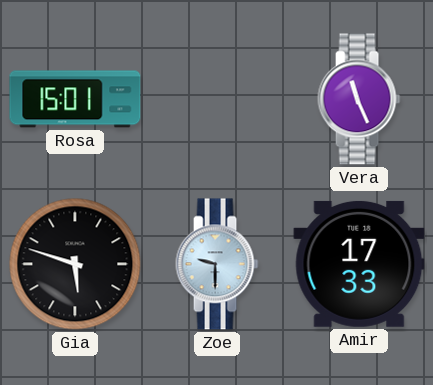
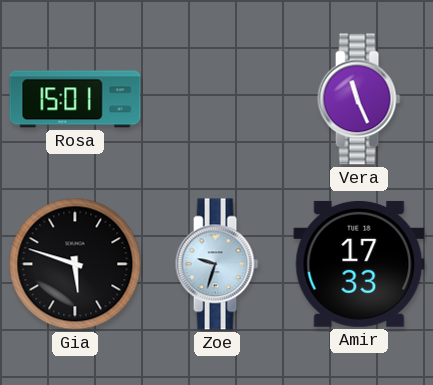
Zoe: 9:30 -> 9:33 (217, 264)
